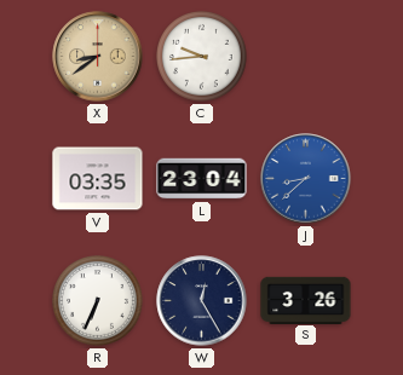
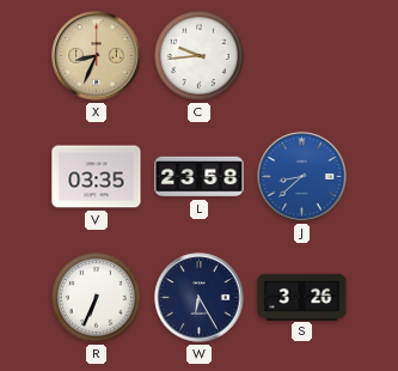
X: 8:39 -> 8:34 (97, 56)
L: 23:04 -> 23:58 (200, 177)
W: 12:25 -> 6:25 (200, 298)
